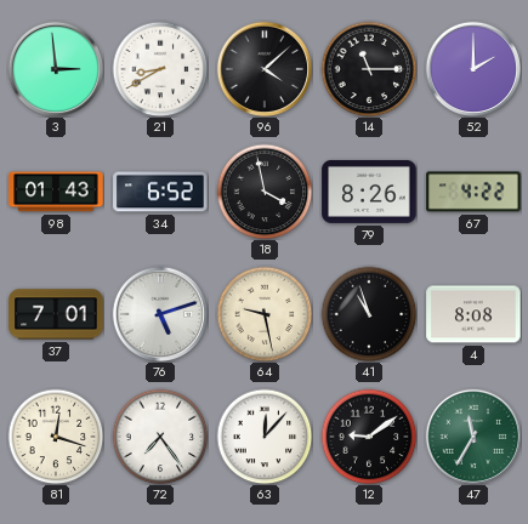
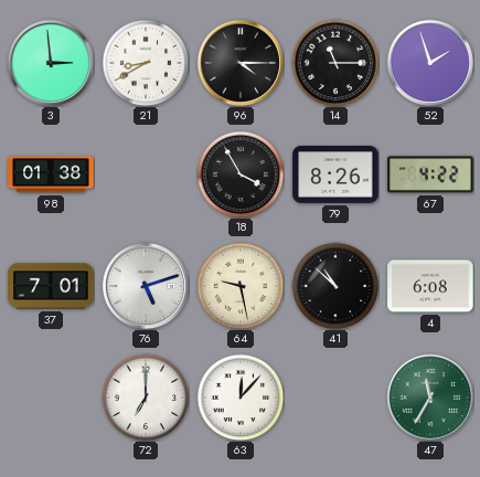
96: 4:08 -> 4:15 (239, 62)
52: 2:00 -> 1:57 (429, 62)
98: 01:43 -> 01:38 (51, 174)
34: 6:52 -> none (160, 192)
18: 3:58 -> 3:55 (241, 174)
41: 10:57 -> 10:52 (335, 286)
4: 8:08 -> 6:08 (430, 286)
81: 12:18 -> none (56, 437)
72: 7:24 -> 7:00 (146, 397)
12: 9:09 -> none (369, 437)
